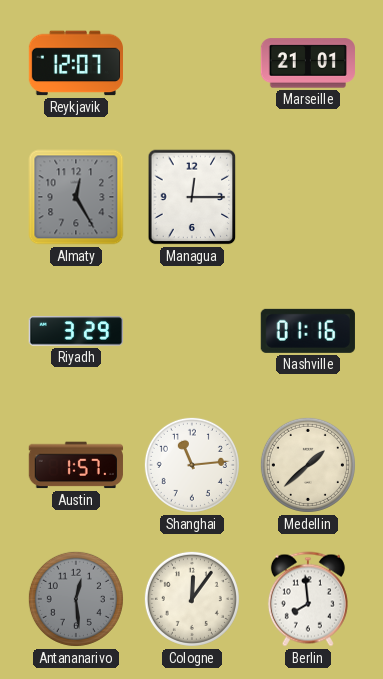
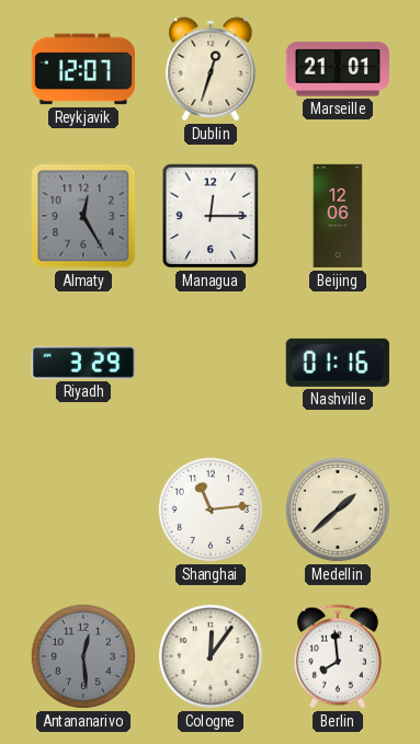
Dublin: none -> 12:33 (211, 69)
Beijing: none -> 12:06 (338, 216)
Austin: 1:57 -> none (76, 465)
